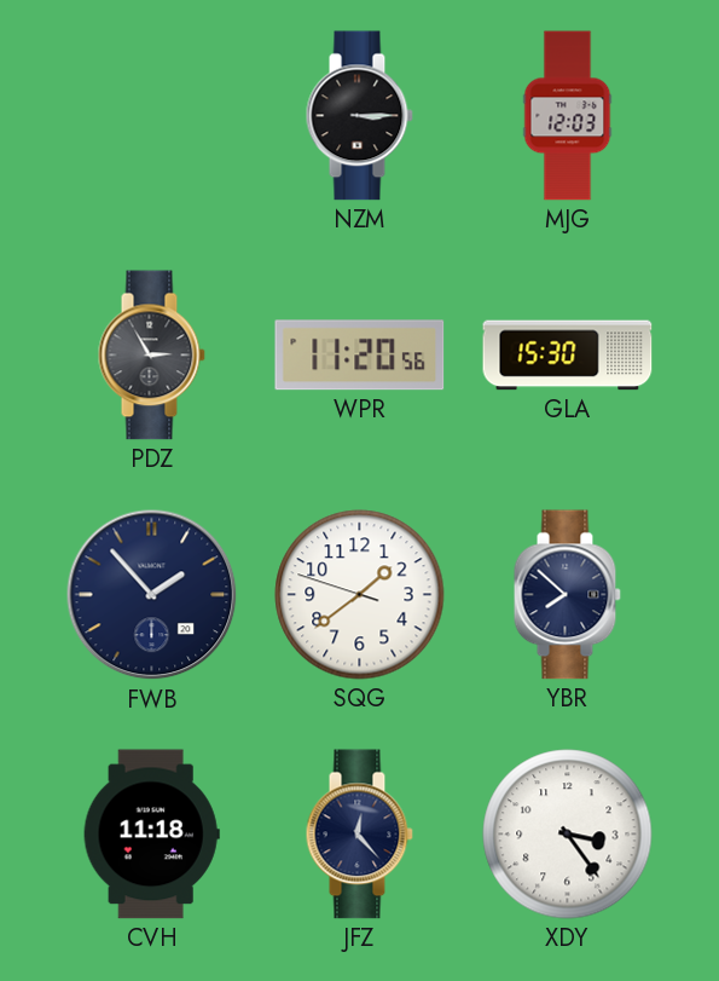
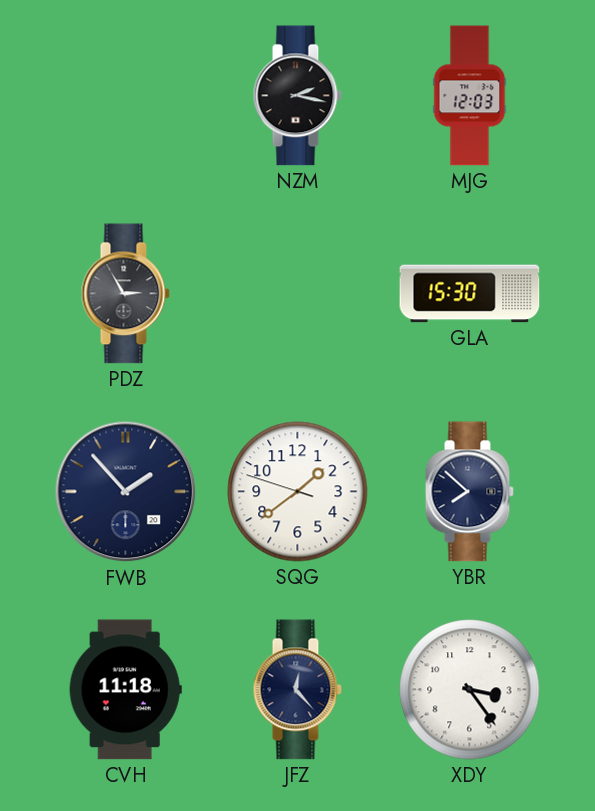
NZM: 3:15 -> 2:17 (297, 96)
WPR: 11:20 -> none (360, 356)
